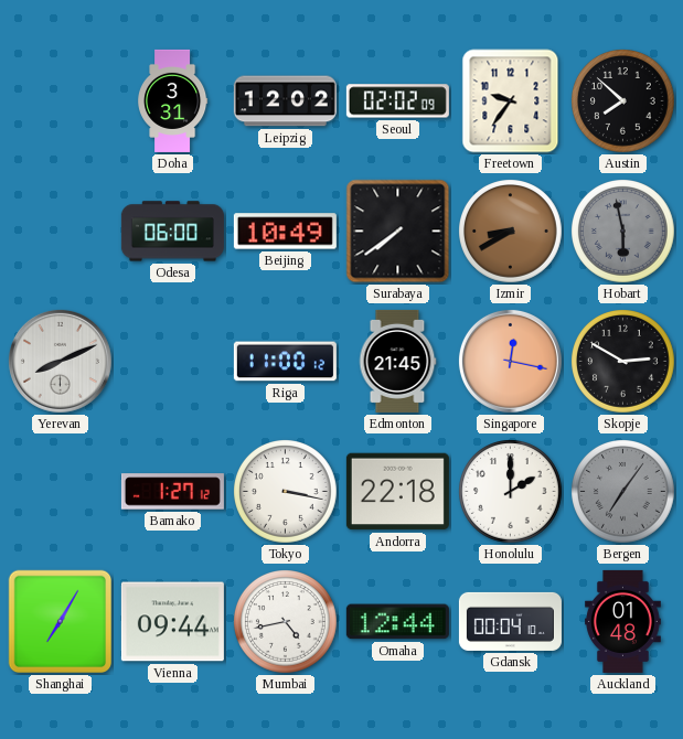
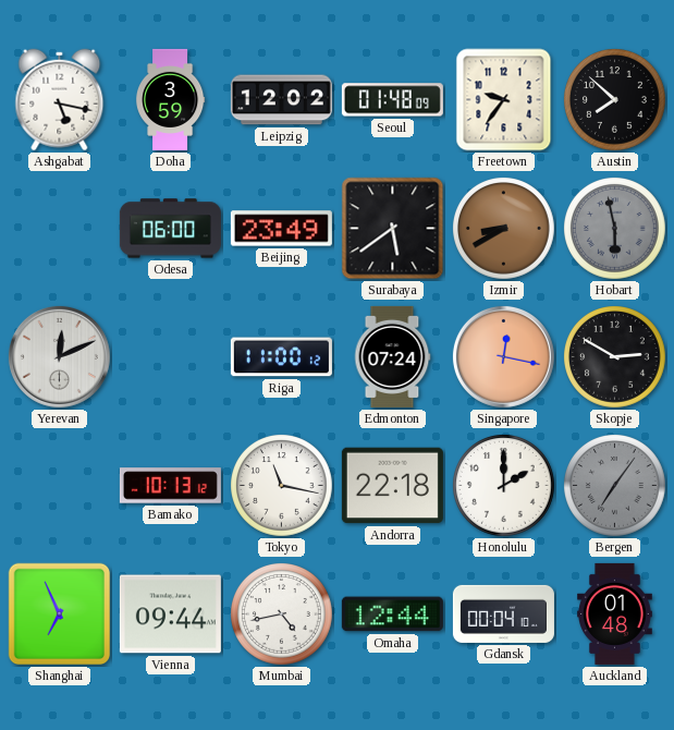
Ashgabat: none -> 5:17 (60, 100)
Doha: 3:31 -> 3:59 (171, 99)
Seoul: 02:02 -> 01:48 (392, 100)
Beijing: 10:49 -> 23:49 (281, 229)
Surabaya: 7:39 -> 5:39 (393, 229)
Yerevan: 8:11 -> 12:11 (59, 356)
Edmonton: 21:45 -> 07:24 (392, 356)
Bamako: 1:27 -> 10:13 (170, 486)
Tokyo: 3:17 -> 11:17 (282, 486)
Shanghai: 7:05 -> 6:56 (60, 615)
